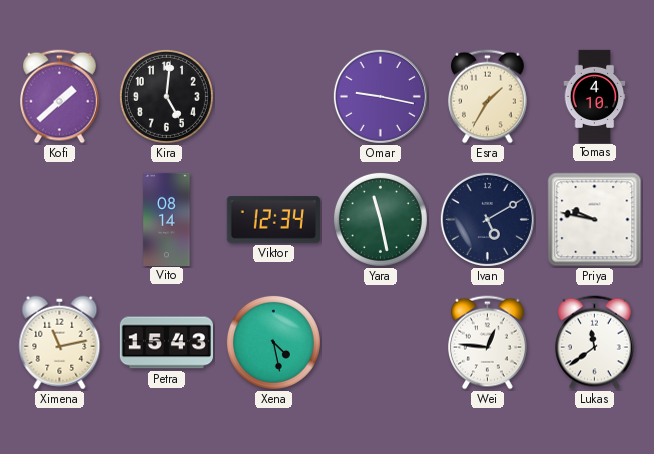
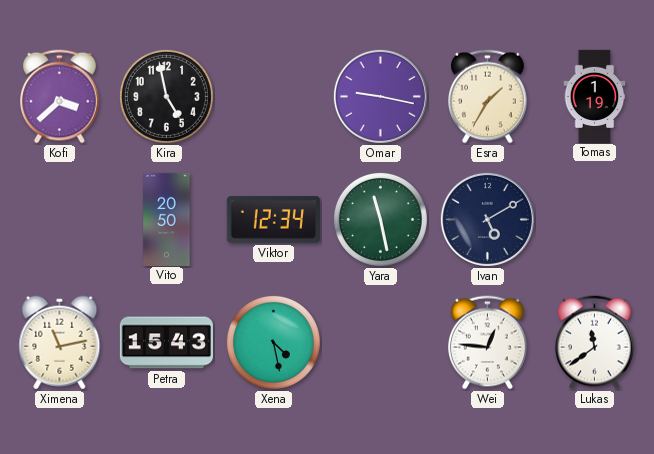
Kofi: 1:38 -> 3:38 (60, 97)
Kira: 5:01 -> 4:58 (166, 96)
Tomas: 4:10 -> 1:19 (595, 96)
Vito: 08:14 -> 20:50 (167, 219)
Priya: 9:47 -> none (595, 220)
